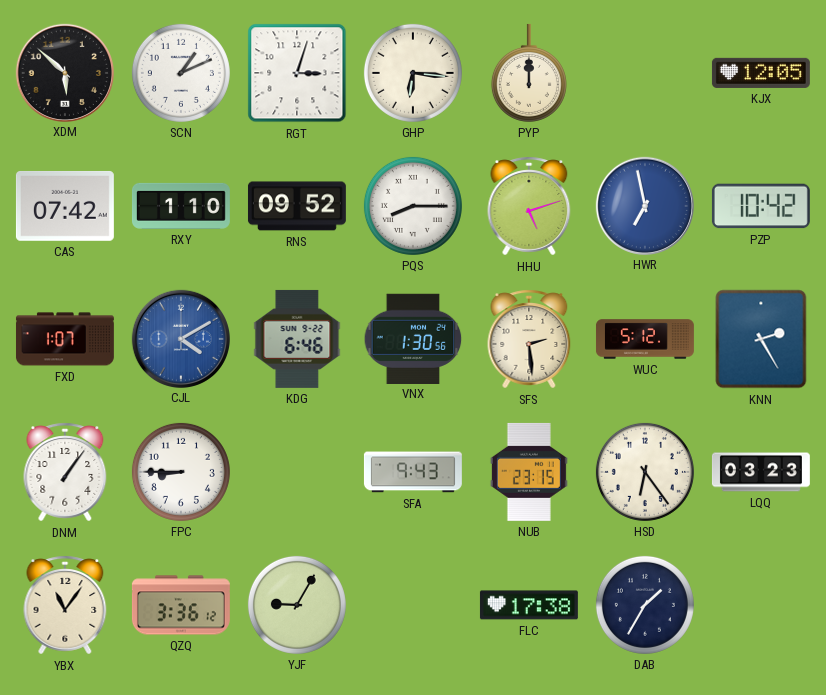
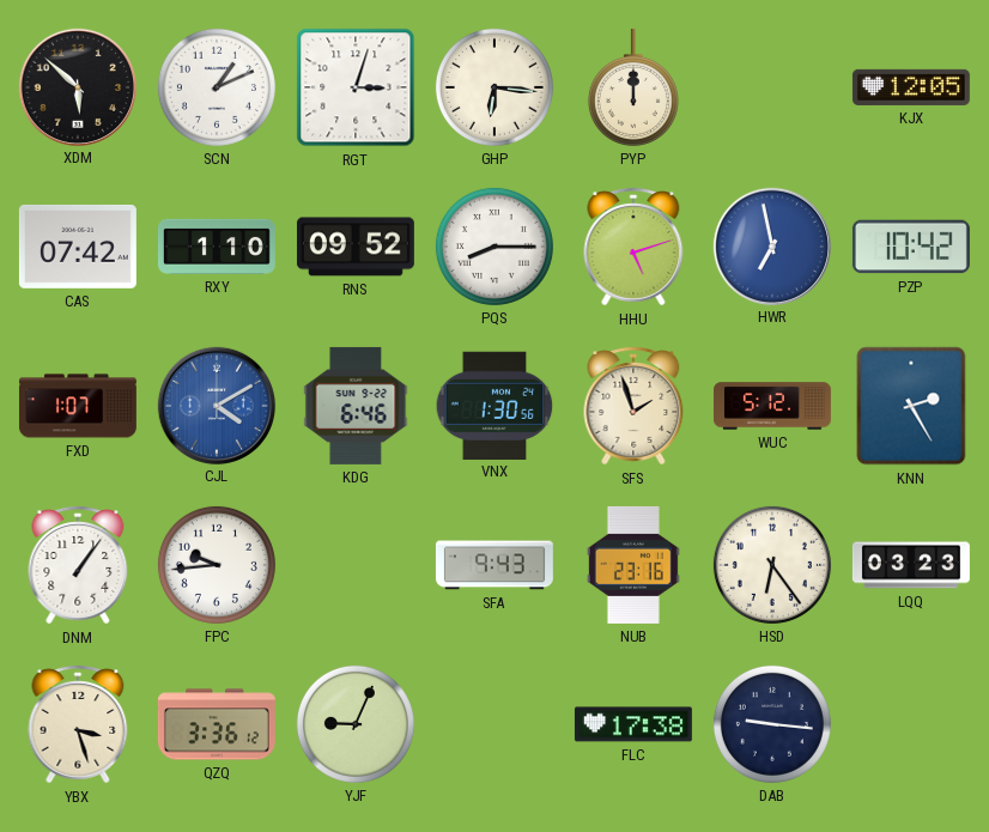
SFS: 2:29 -> 1:57 (633, 406)
FPC: 8:45 -> 9:44 (217, 565)
NUB: 23:15 -> 23:16 (633, 565)
YBX: 11:06 -> 3:27 (78, 724)
YJF: 9:05 -> 9:04 (356, 724)
DAB: 1:35 -> 9:16 (772, 724)
